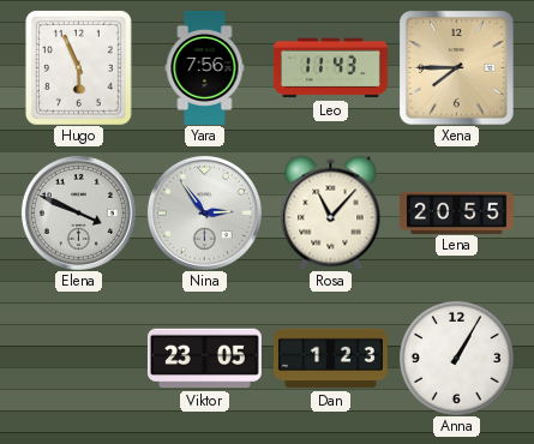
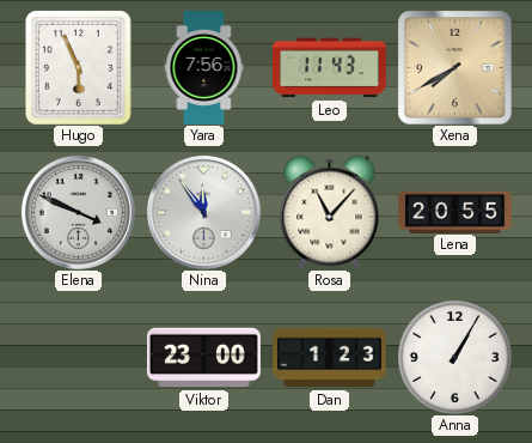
Xena: 7:45 -> 7:40 (454, 67)
Nina: 2:54 -> 11:54 (203, 212)
Viktor: 23:05 -> 23:00 (203, 358)
